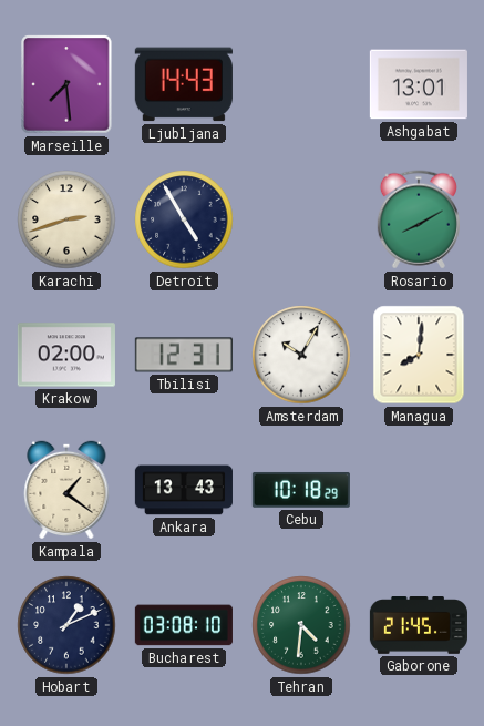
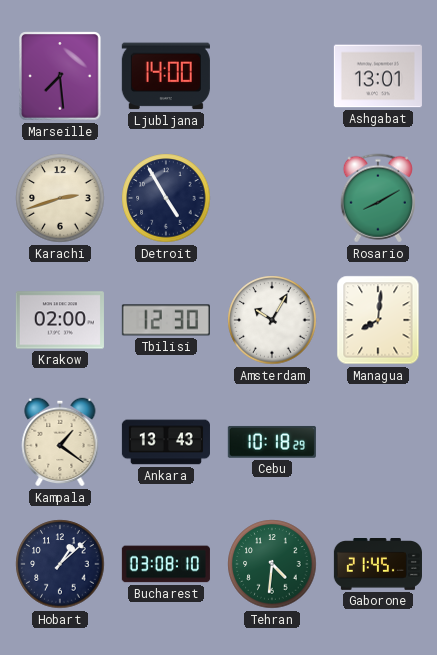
Ljubljana: 14:43 -> 14:00 (166, 76)
Tbilisi: 12:31 -> 12:30 (166, 320)
Hobart: 1:11 -> 1:08 (60, 564)
